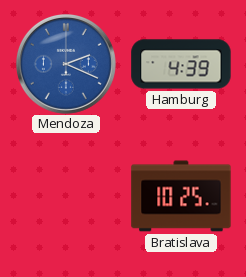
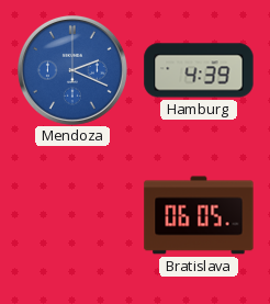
Bratislava: 10:25 -> 06:05 (199, 215)
